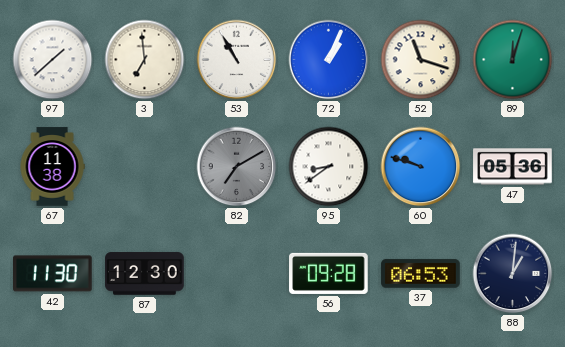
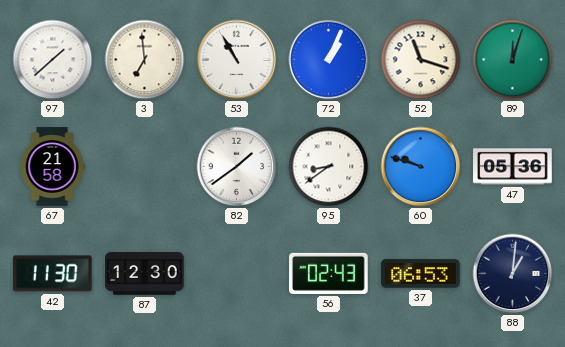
67: 11:38 -> 21:58 (52, 167)
82: 7:10 -> 1:39 (237, 167)
82 dial: grey -> white (237, 167)
56: 09:28 -> 02:43 (329, 273)
